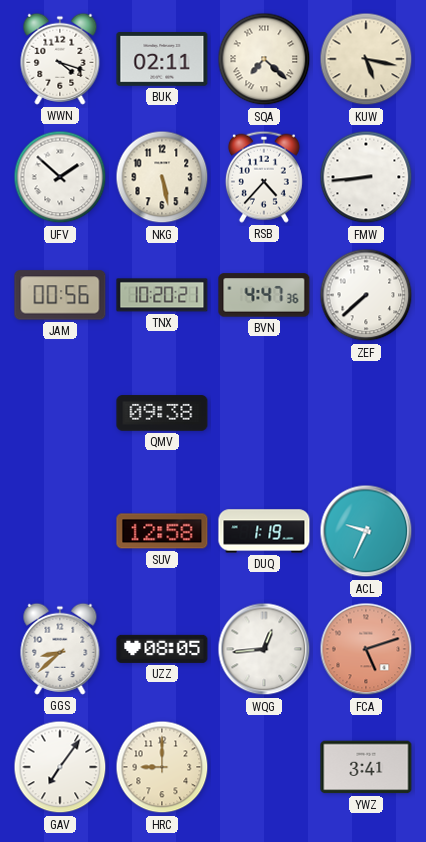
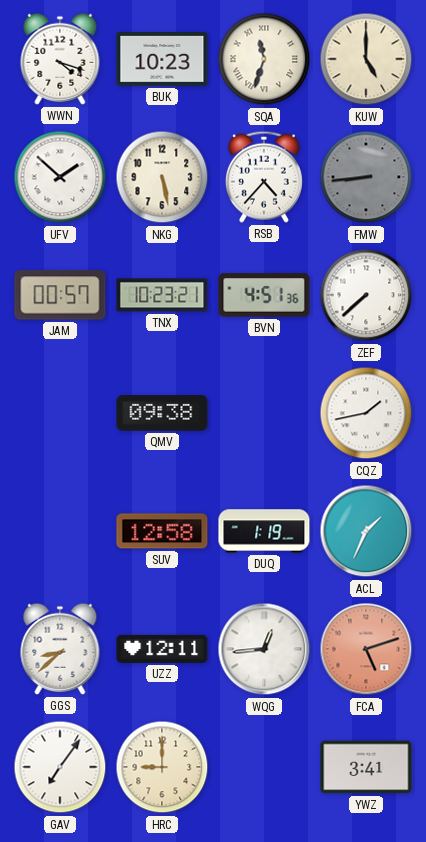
BUK: 02:11 -> 10:23 (162, 60)
SQA: 7:22 -> 11:33 (264, 59)
KUW: 5:17 -> 5:00 (366, 59)
FMW dial: white -> grey (366, 177)
JAM: 00:56 -> 00:57 (60, 295)
TNX: 10:20 -> 10:23 (162, 295)
BVN: 4:47 -> 4:51 (264, 295)
CQZ: none -> 1:43 (366, 413)
ACL: 9:34 -> 1:34 (366, 531)
UZZ: 08:05 -> 12:11 (162, 649)
